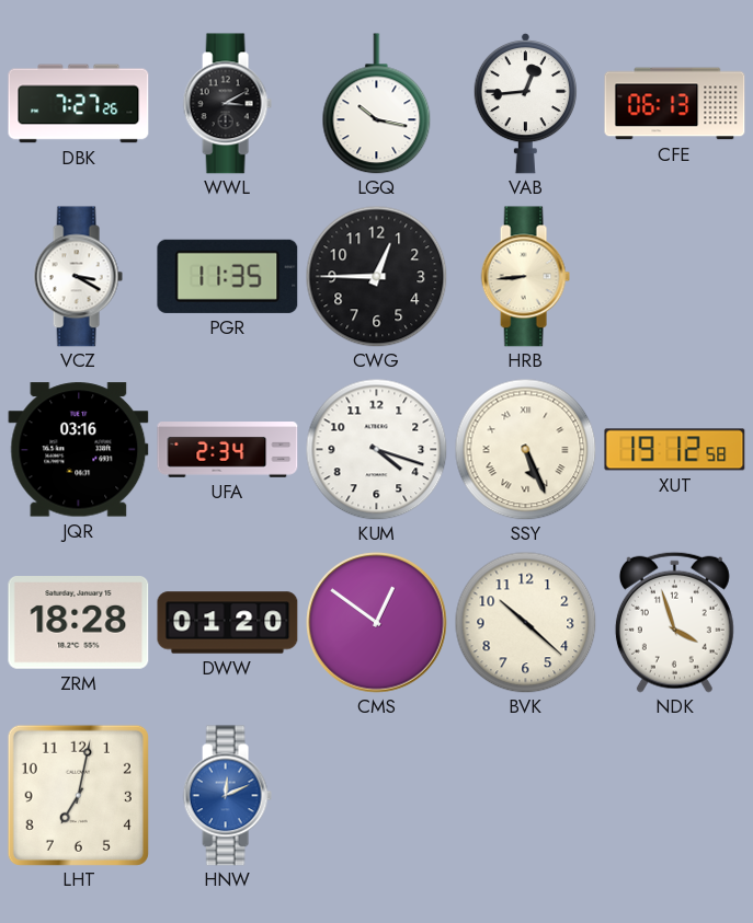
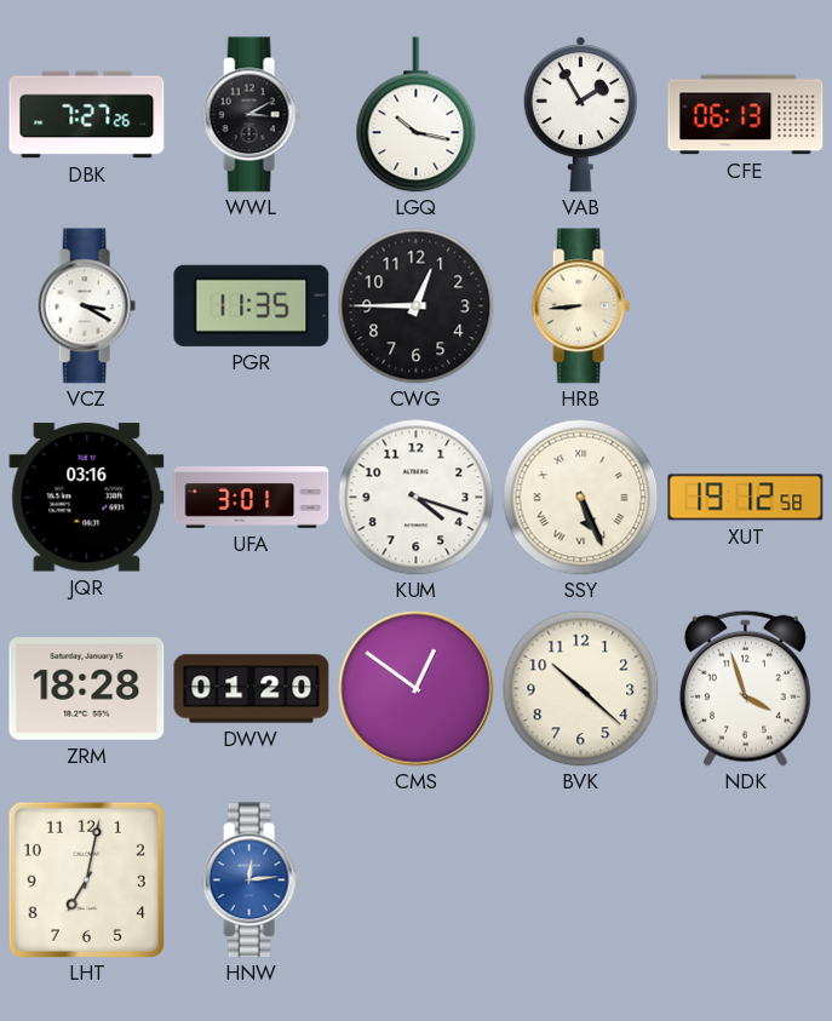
VAB: 12:44 -> 1:55 (580, 114)
UFA: 2:34 -> 3:01 (252, 498)
HNW: 12:11 -> 12:14 (251, 881)
